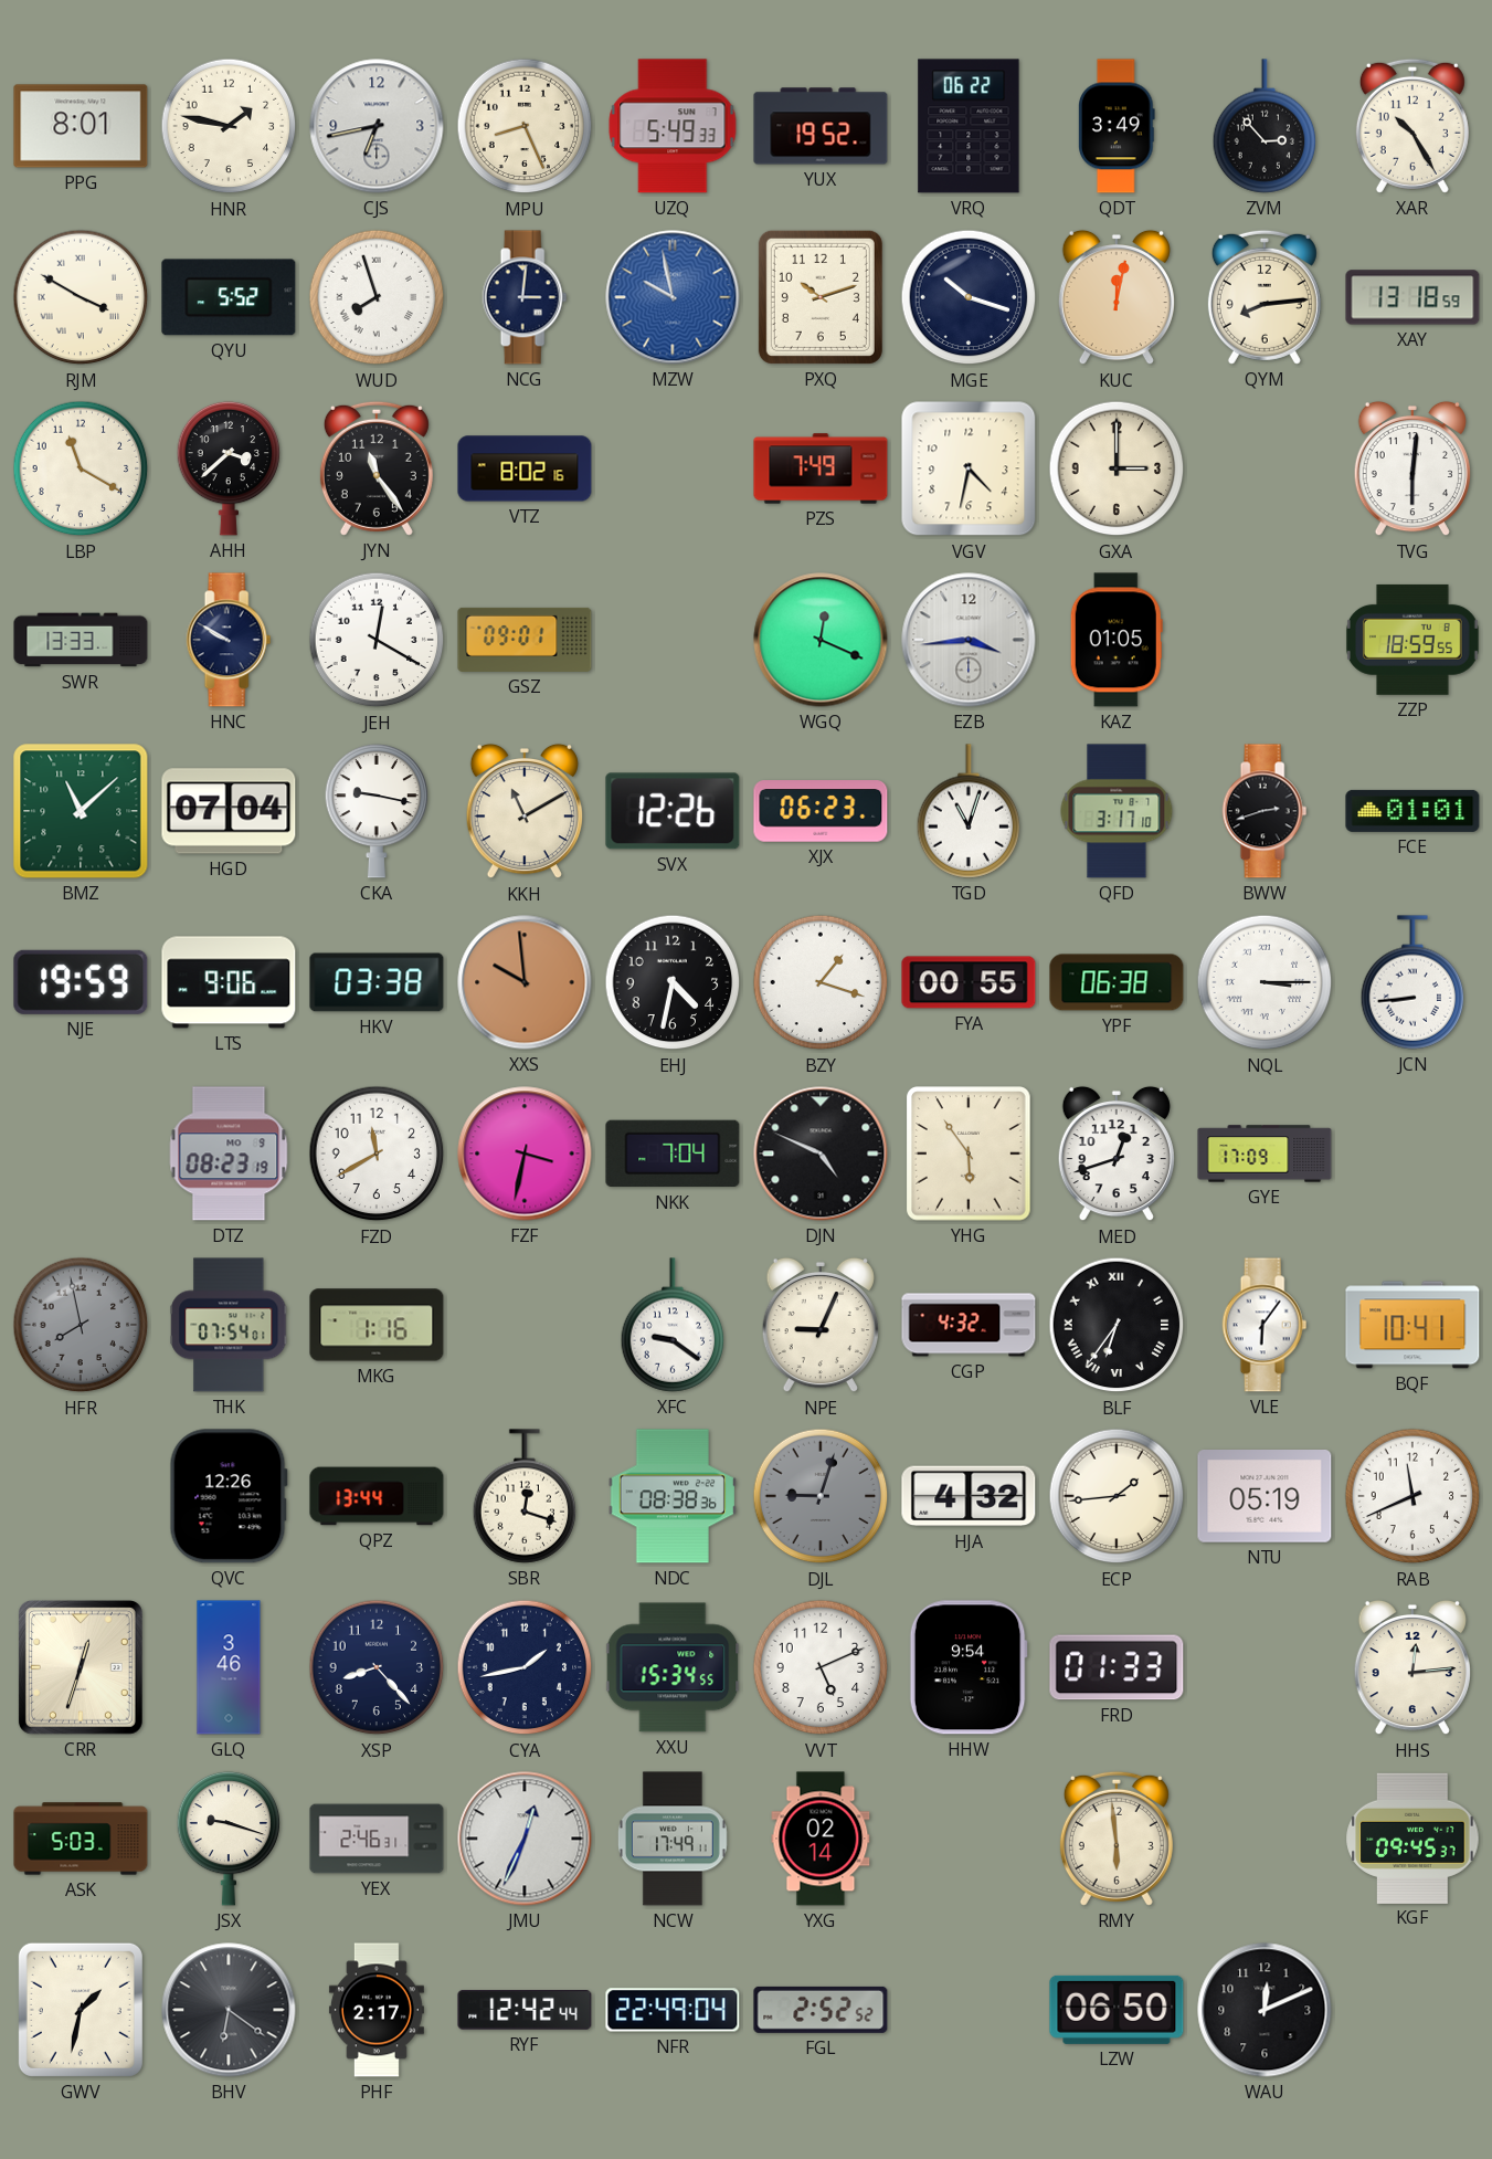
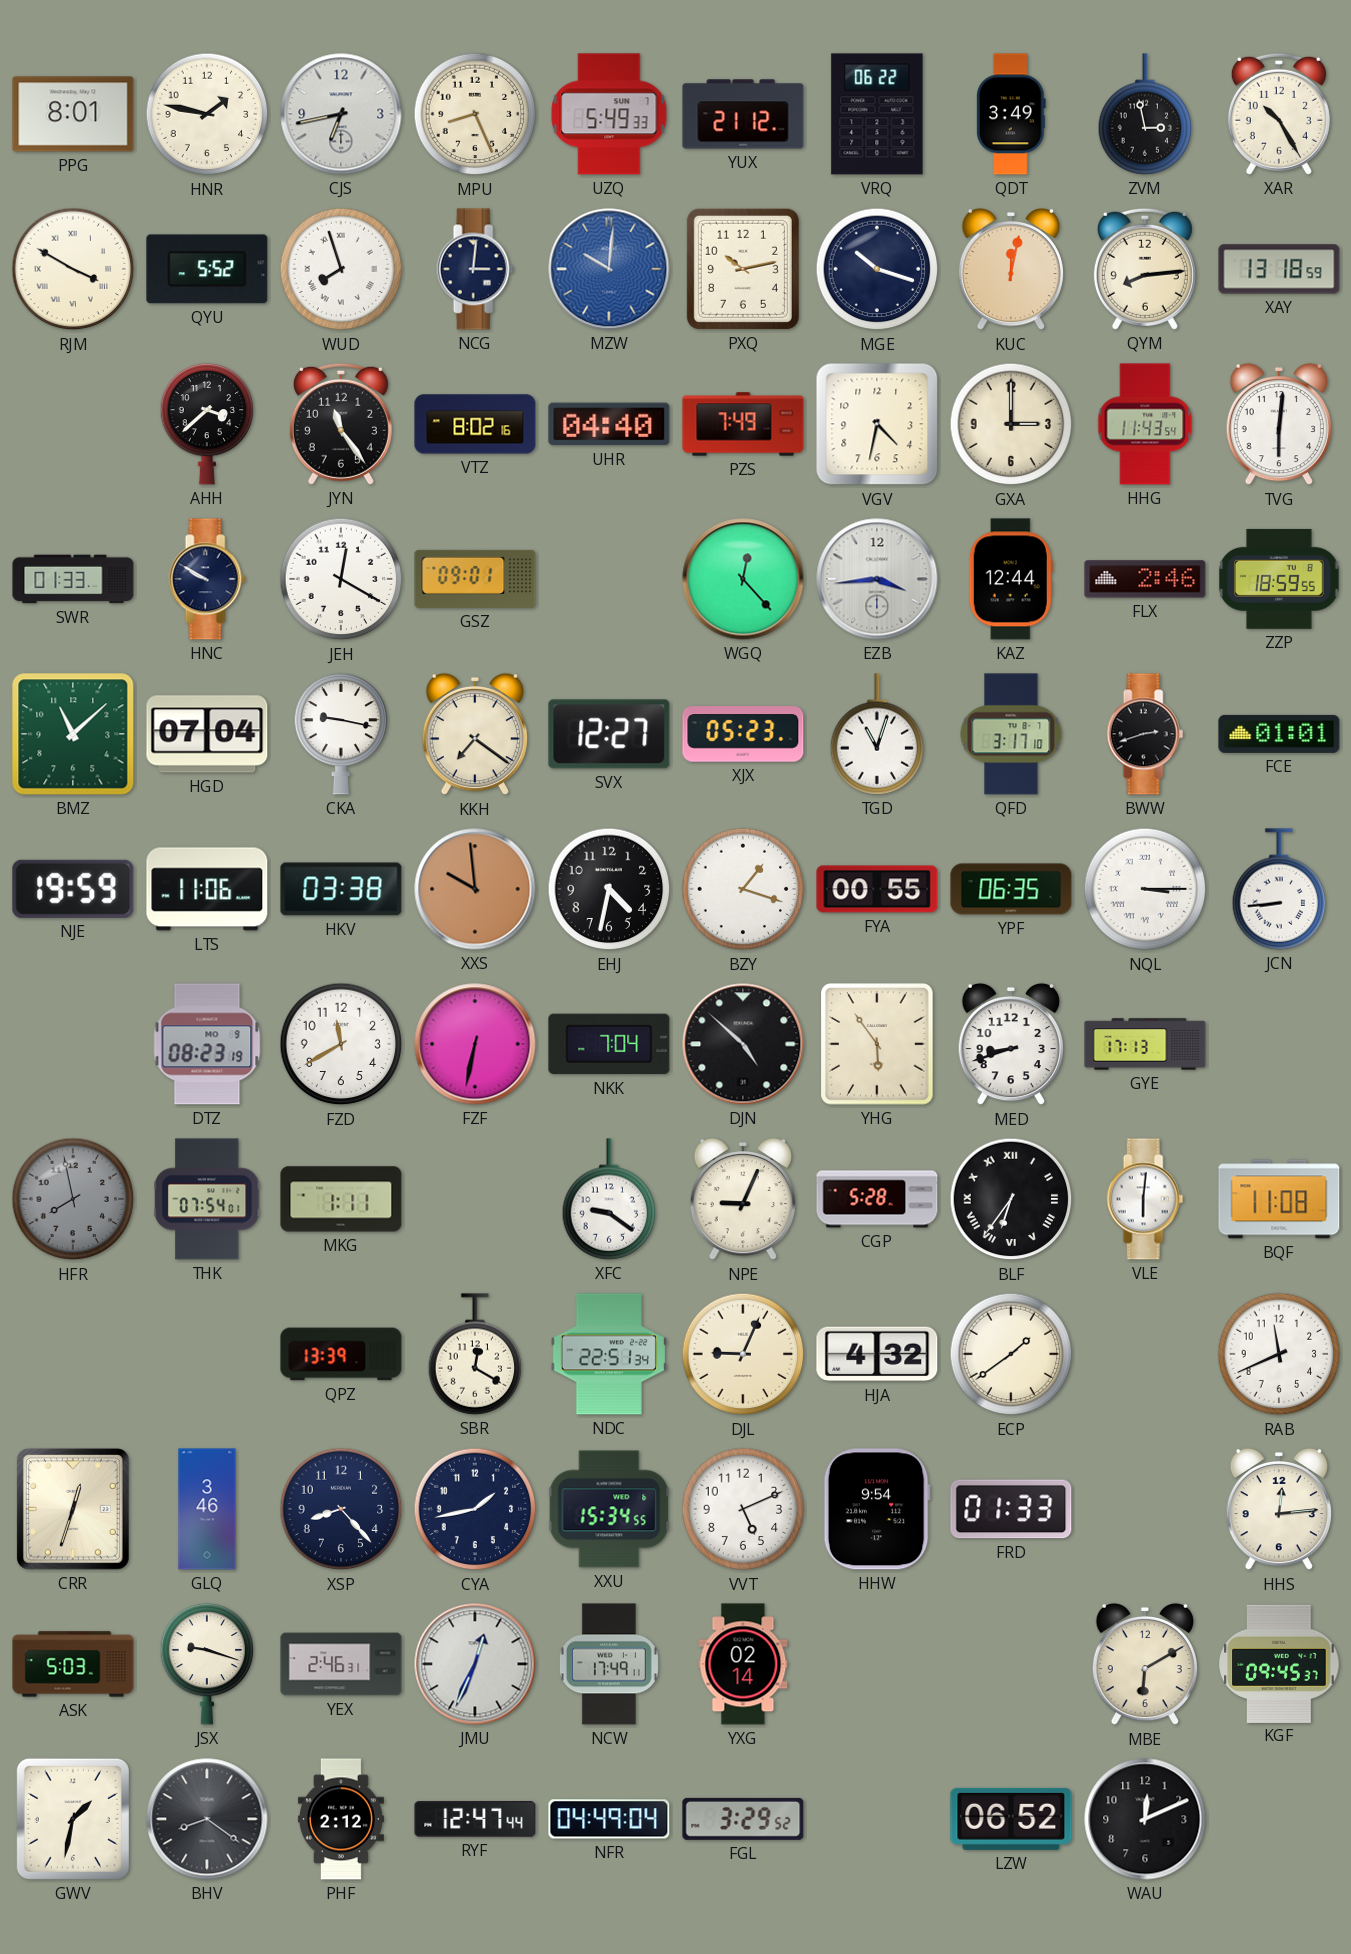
YUX: 19:52 -> 21:12 (743, 114)
ZVM: 2:53 -> 2:58 (1145, 114)
MZW: 9:58 -> 10:01 (609, 269)
PXQ: 10:12 -> 10:13 (743, 269)
LBP: 11:20 -> none (81, 468)
UHR: none -> 04:40 (609, 424)
HHG: none -> 11:43 (1145, 424)
SWR: 13:33 -> 01:33 (73, 579)
WGQ: 12:19 -> 12:23 (743, 579)
KAZ: 01:05 -> 12:44 (1011, 579)
FLX: none -> 2:46 (1145, 579)
KKH: 11:10 -> 7:21 (475, 734)
SVX: 12:26 -> 12:27 (609, 734)
XJX: 06:23 -> 05:23 (743, 734)
LTS: 9:06 -> 11:06 (207, 889)
YPF: 06:38 -> 06:35 (1011, 889)
FZF: 3:32 -> 6:32 (475, 1044)
DJN: 4:49 -> 4:52 (743, 1044)
MED: 12:42 -> 8:42 (1011, 1044)
GYE: 17:09 -> 17:13 (1145, 1044)
MKG: 1:16 -> 1:11 (341, 1199)
CGP: 4:32 -> 5:28 (877, 1199)
VLE: 6:06 -> 6:01 (1145, 1199)
BQF: 10:41 -> 11:08 (1279, 1199)
QVC: 12:26 -> none (229, 1496)
QPZ: 13:44 -> 13:39 (341, 1354)
SBR: 12:18 -> 12:20 (475, 1354)
NDC: 08:38 -> 22:51 (609, 1354)
DJL: 9:03 -> 9:04 (743, 1354)
DJL dial: grey -> cream (743, 1354)
ECP: 1:44 -> 1:39 (1011, 1354)
NTU: 05:19 -> none (1265, 1497)
RMY: 5:59 -> none (1117, 1839)
MBE: none -> 6:10 (1145, 1664)
BHV: 6:21 -> 8:21 (207, 1819)
PHF: 2:17 -> 2:12 (341, 1819)
RYF: 12:42 -> 12:47 (475, 1820)
NFR: 22:49 -> 04:49 (609, 1819)
FGL: 2:52 -> 3:29 (743, 1819)
LZW: 06:50 -> 06:52 (1011, 1819)
